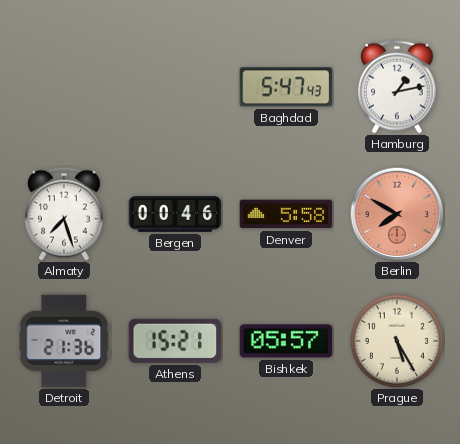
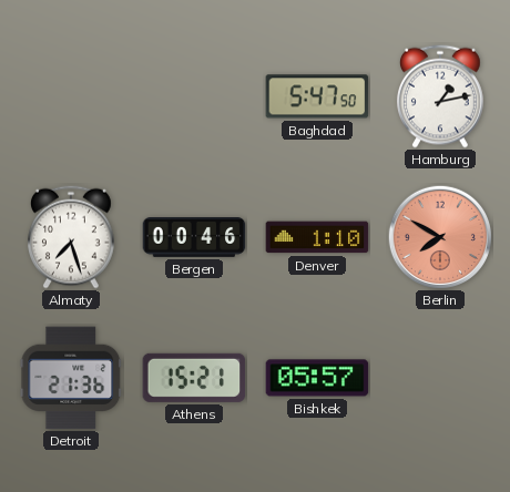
Baghdad: 5:47:43 -> 5:47:50 (317, 96)
Denver: 5:58 -> 1:10 (317, 237)
Prague: 5:25 -> none (397, 341)
